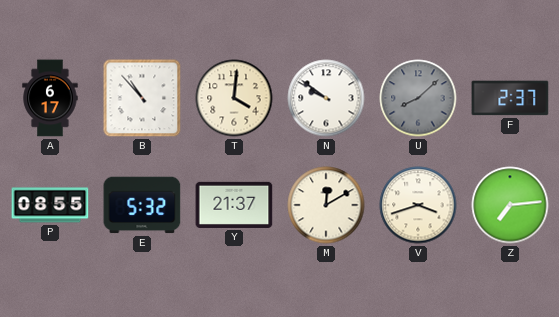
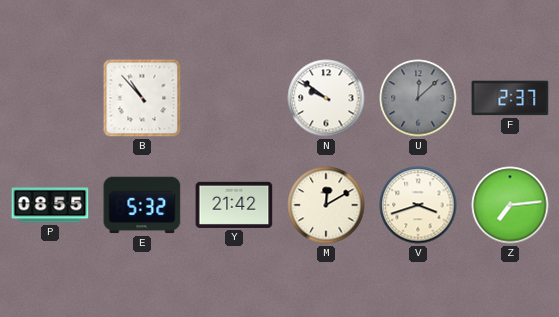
A: 6:17 -> none (50, 98)
T: 4:01 -> none (234, 98)
U: 8:08 -> 12:08 (418, 98)
Y: 21:37 -> 21:42 (234, 205)
